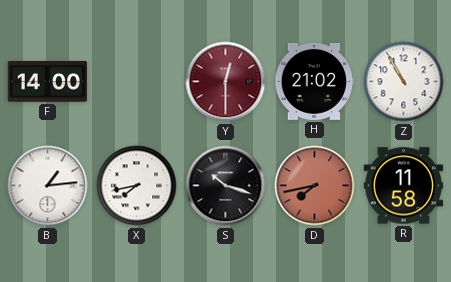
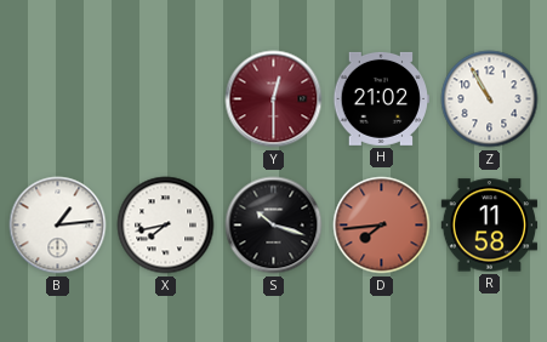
F: 14:00 -> none (47, 82)
D: 7:43 -> 7:44 (382, 226)
